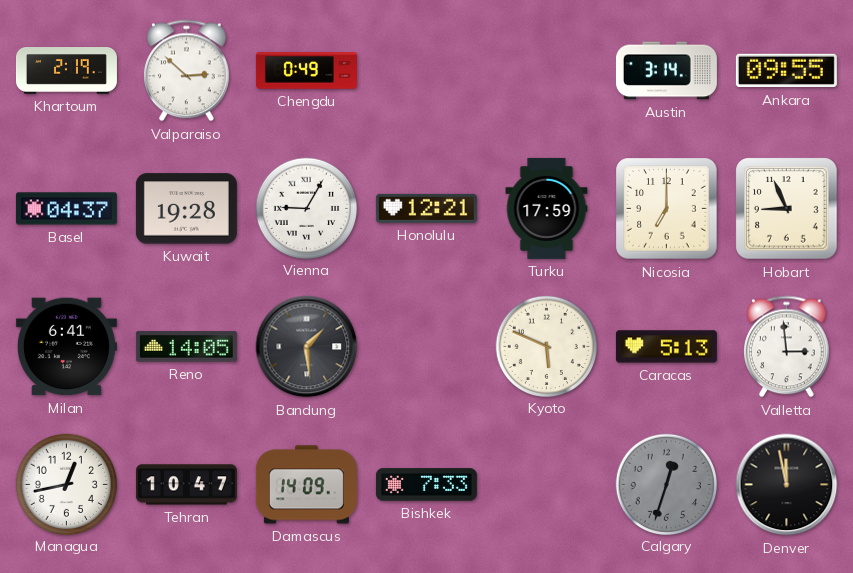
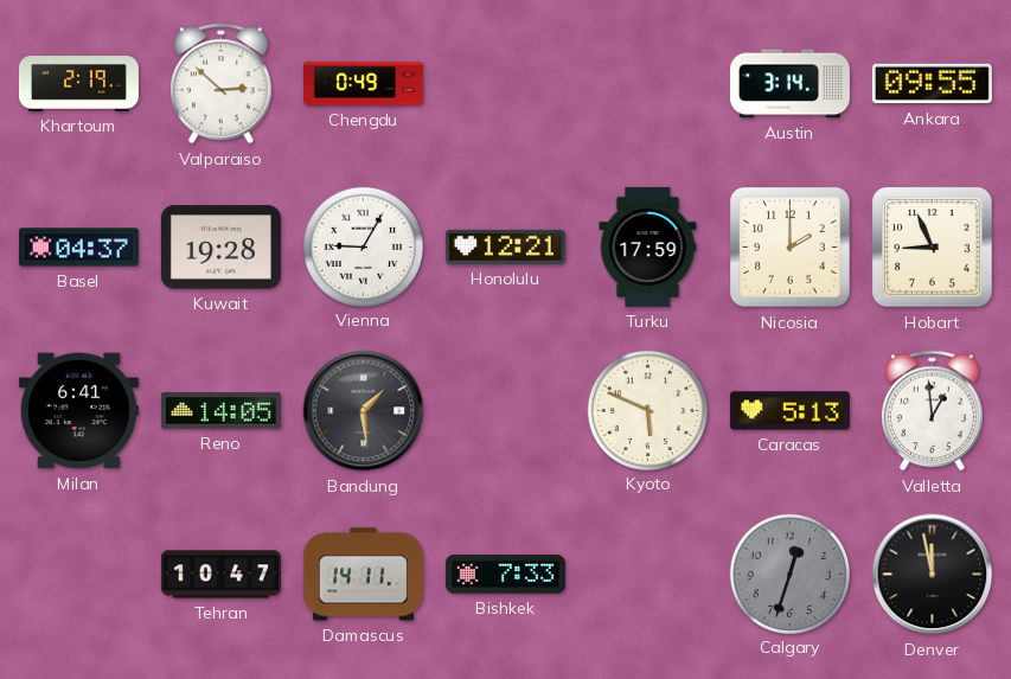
Nicosia: 7:00 -> 2:00 (791, 248)
Valletta: 2:59 -> 12:59 (933, 411)
Managua: 12:43 -> none (66, 484)
Damascus: 14:09 -> 14:11 (363, 575)
